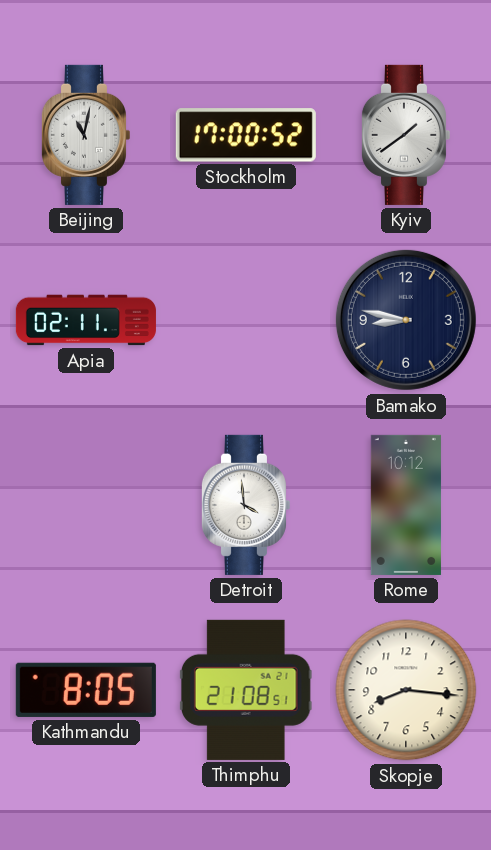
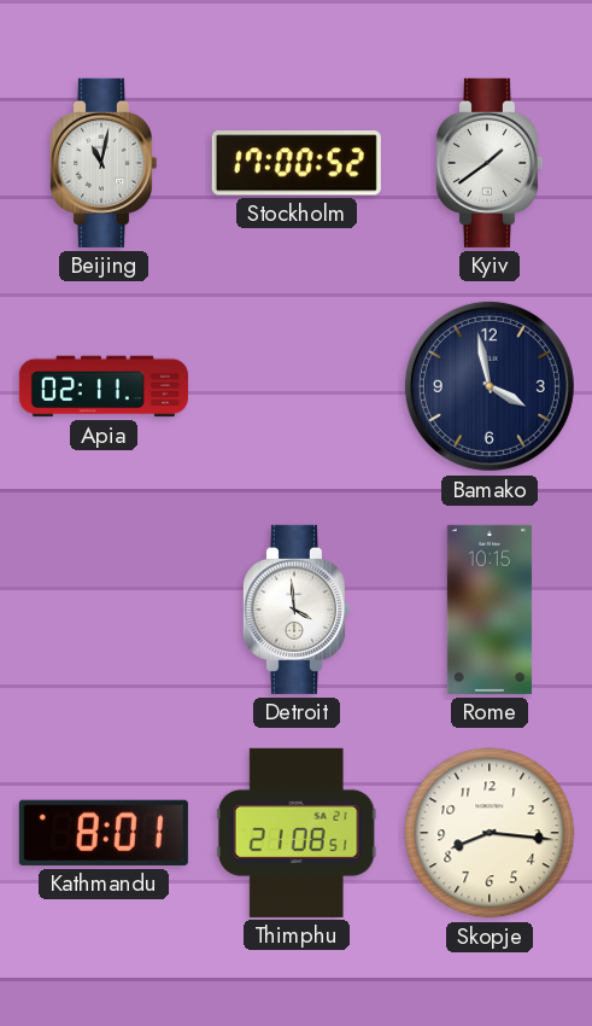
Bamako: 8:47 -> 3:58 (490, 386)
Rome: 10:12 -> 10:15 (490, 610)
Kathmandu: 8:05 -> 8:01 (104, 833)
